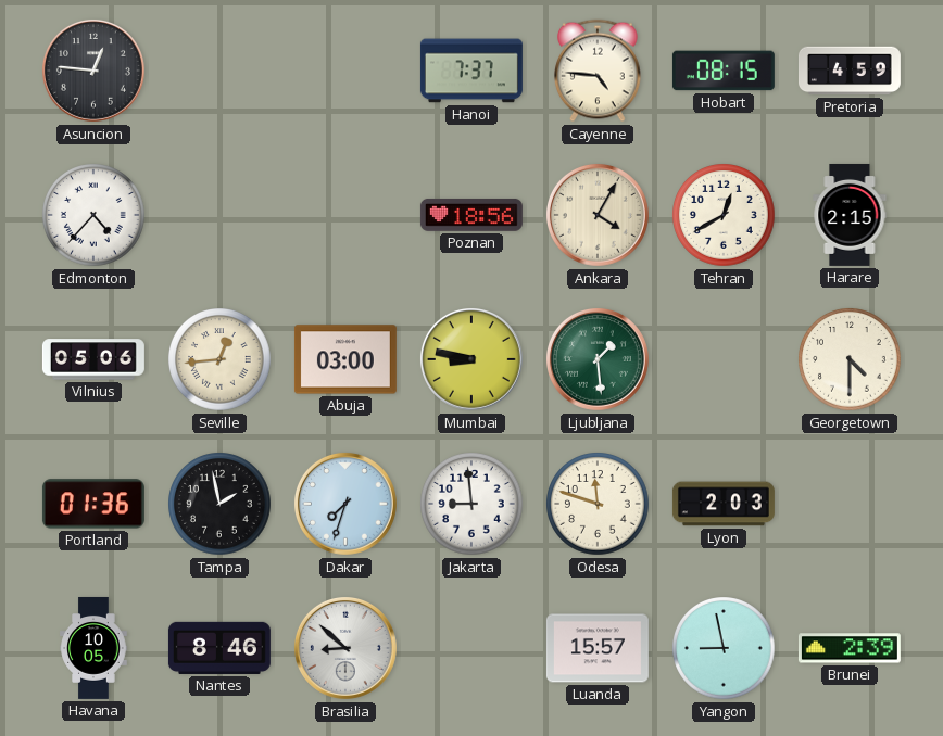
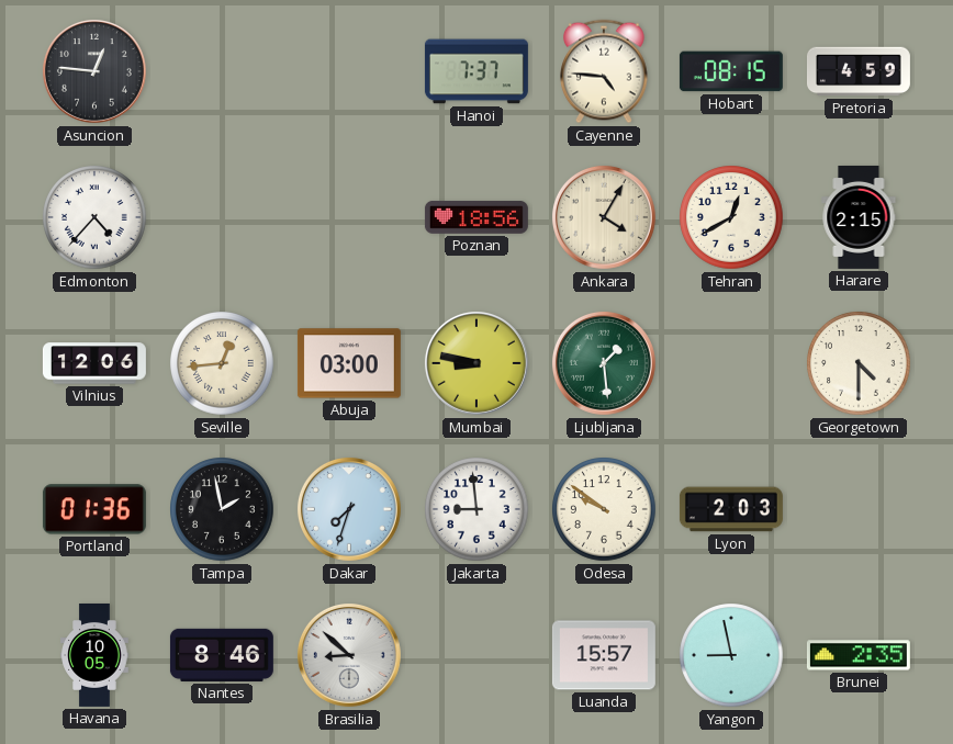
Vilnius: 05:06 -> 12:06 (94, 363)
Odesa: 11:48 -> 9:51 (604, 509)
Brunei: 2:39 -> 2:35 (859, 655)
